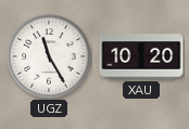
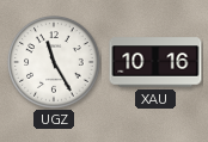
XAU: 10:20 -> 10:16 (155, 62)
